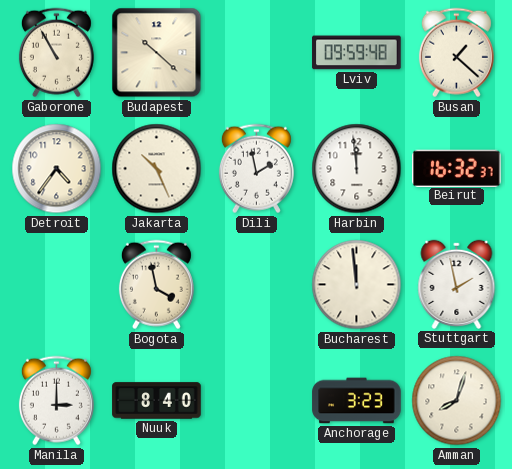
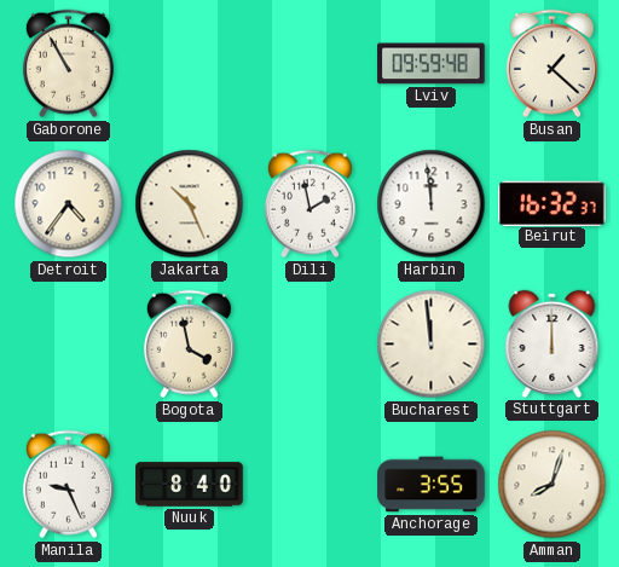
Budapest: 10:22 -> none (157, 53)
Stuttgart: 1:58 -> 12:00 (553, 343)
Manila: 3:00 -> 9:26 (68, 485)
Anchorage: 3:23 -> 3:55 (432, 485)
